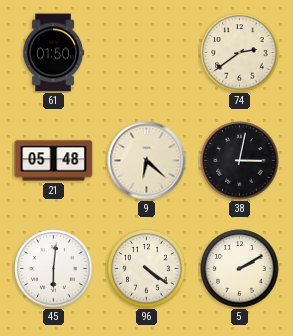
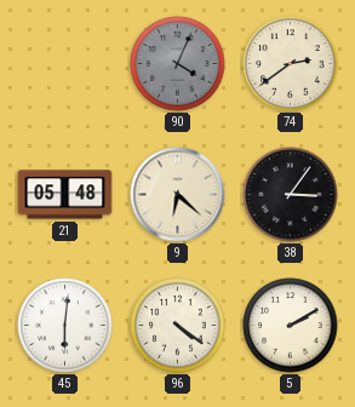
61: 01:50 -> none (53, 53)
90: none -> 4:04 (178, 64)
38: 3:02 -> 3:06 (291, 195)
